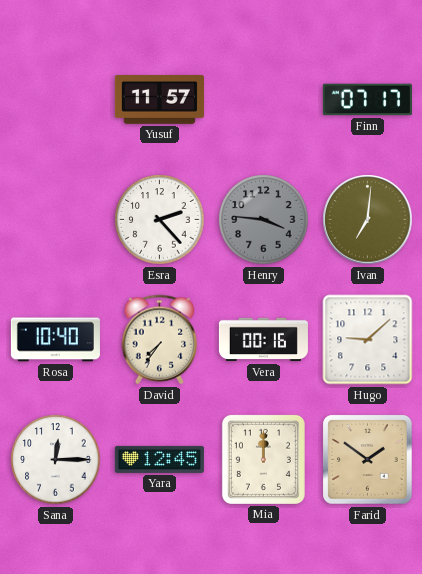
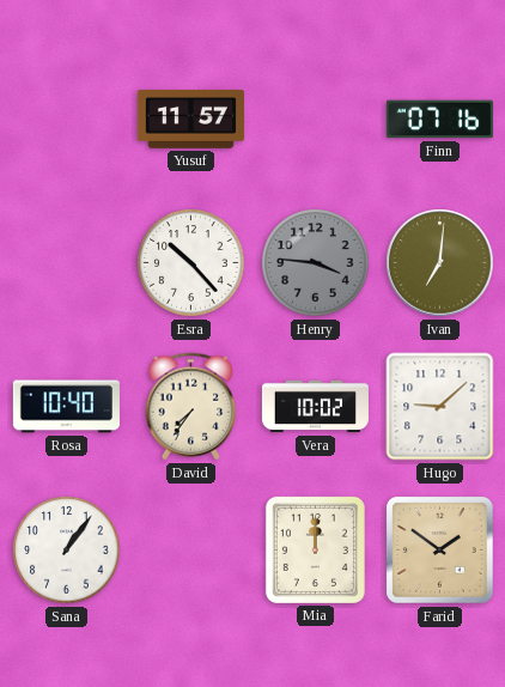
Finn: 07:17 -> 07:16 (439, 120)
Esra: 2:23 -> 10:23 (191, 263)
Vera: 00:16 -> 10:02 (315, 407)
Sana: 12:15 -> 1:06 (67, 551)
Yara: 12:45 -> none (159, 459)
